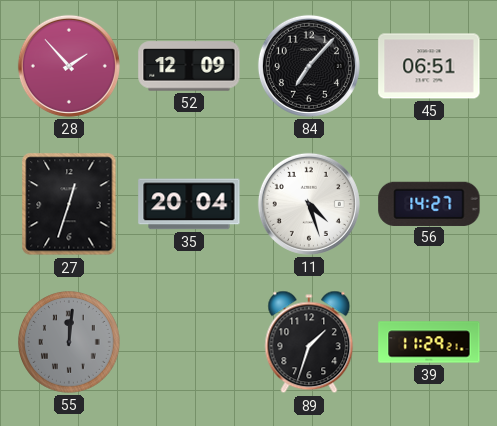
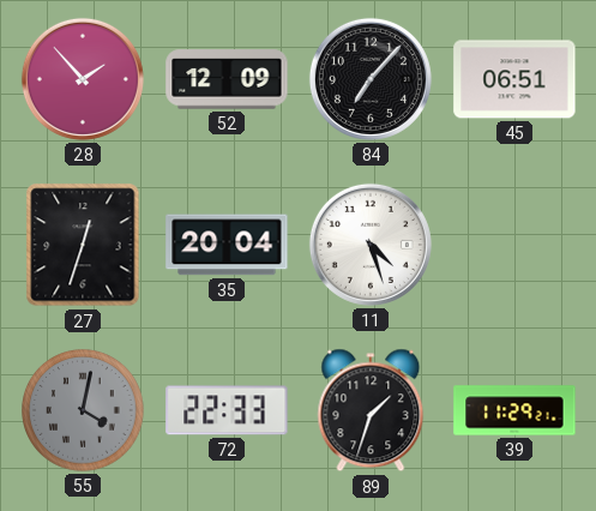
56: 14:27 -> none (429, 203)
55: 12:01 -> 4:02 (84, 411)
72: none -> 22:33 (227, 410)
